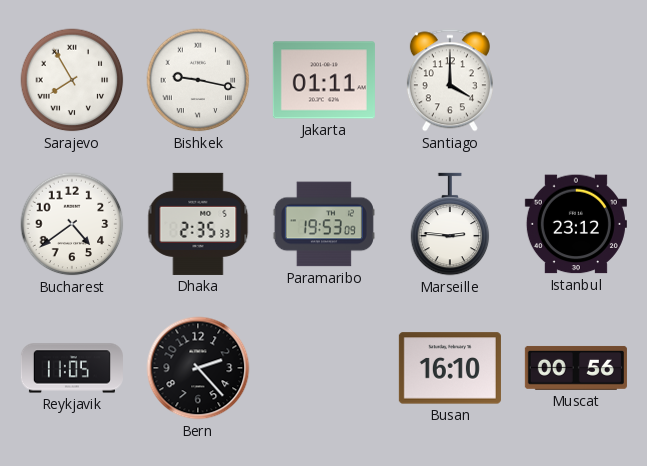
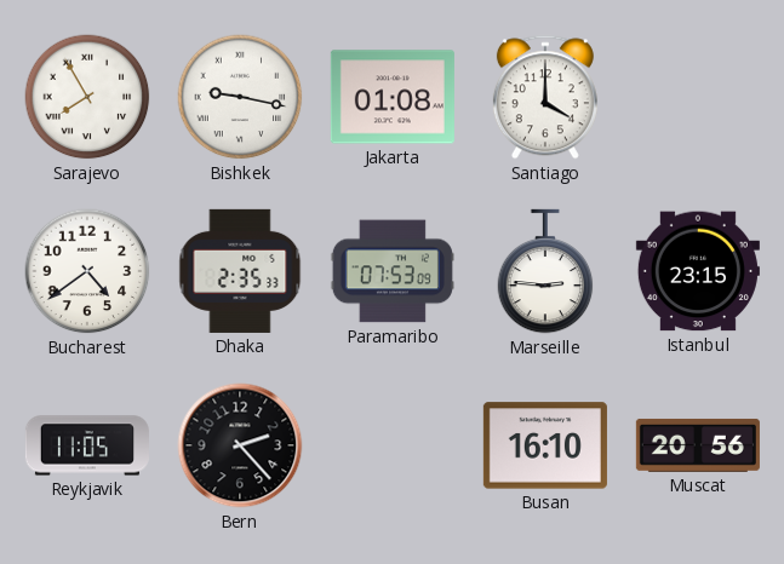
Jakarta: 01:11 -> 01:08 (393, 97)
Paramaribo: 19:53 -> 07:53 (393, 271)
Istanbul: 23:12 -> 23:15 (698, 271)
Muscat: 00:56 -> 20:56 (698, 445)
